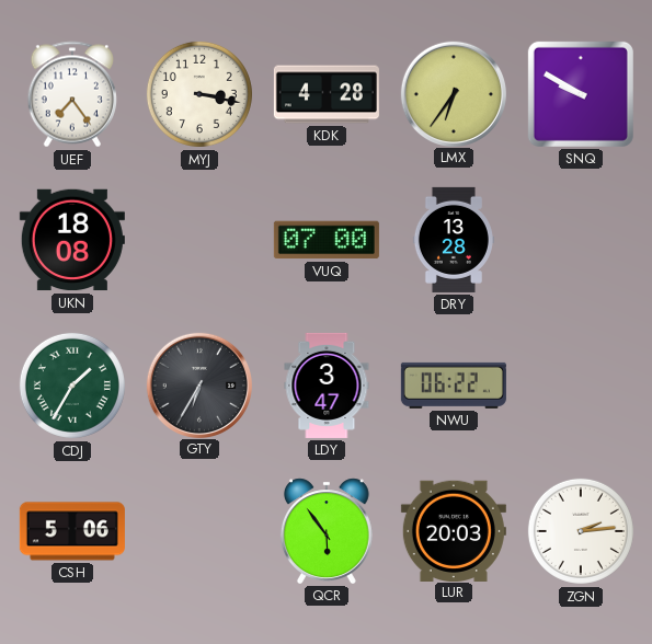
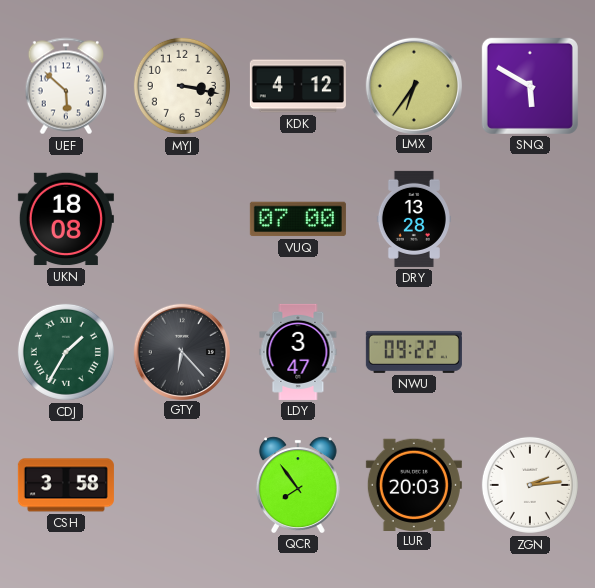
UEF: 7:24 -> 5:52 (65, 86)
KDK: 4:28 -> 4:12 (298, 86)
SNQ: 9:50 -> 5:50 (530, 86)
GTY: 6:35 -> 6:23 (181, 351)
NWU: 06:22 -> 09:22 (414, 352)
CSH: 5:06 -> 3:58 (66, 485)
QCR: 5:54 -> 7:54 (298, 485)
